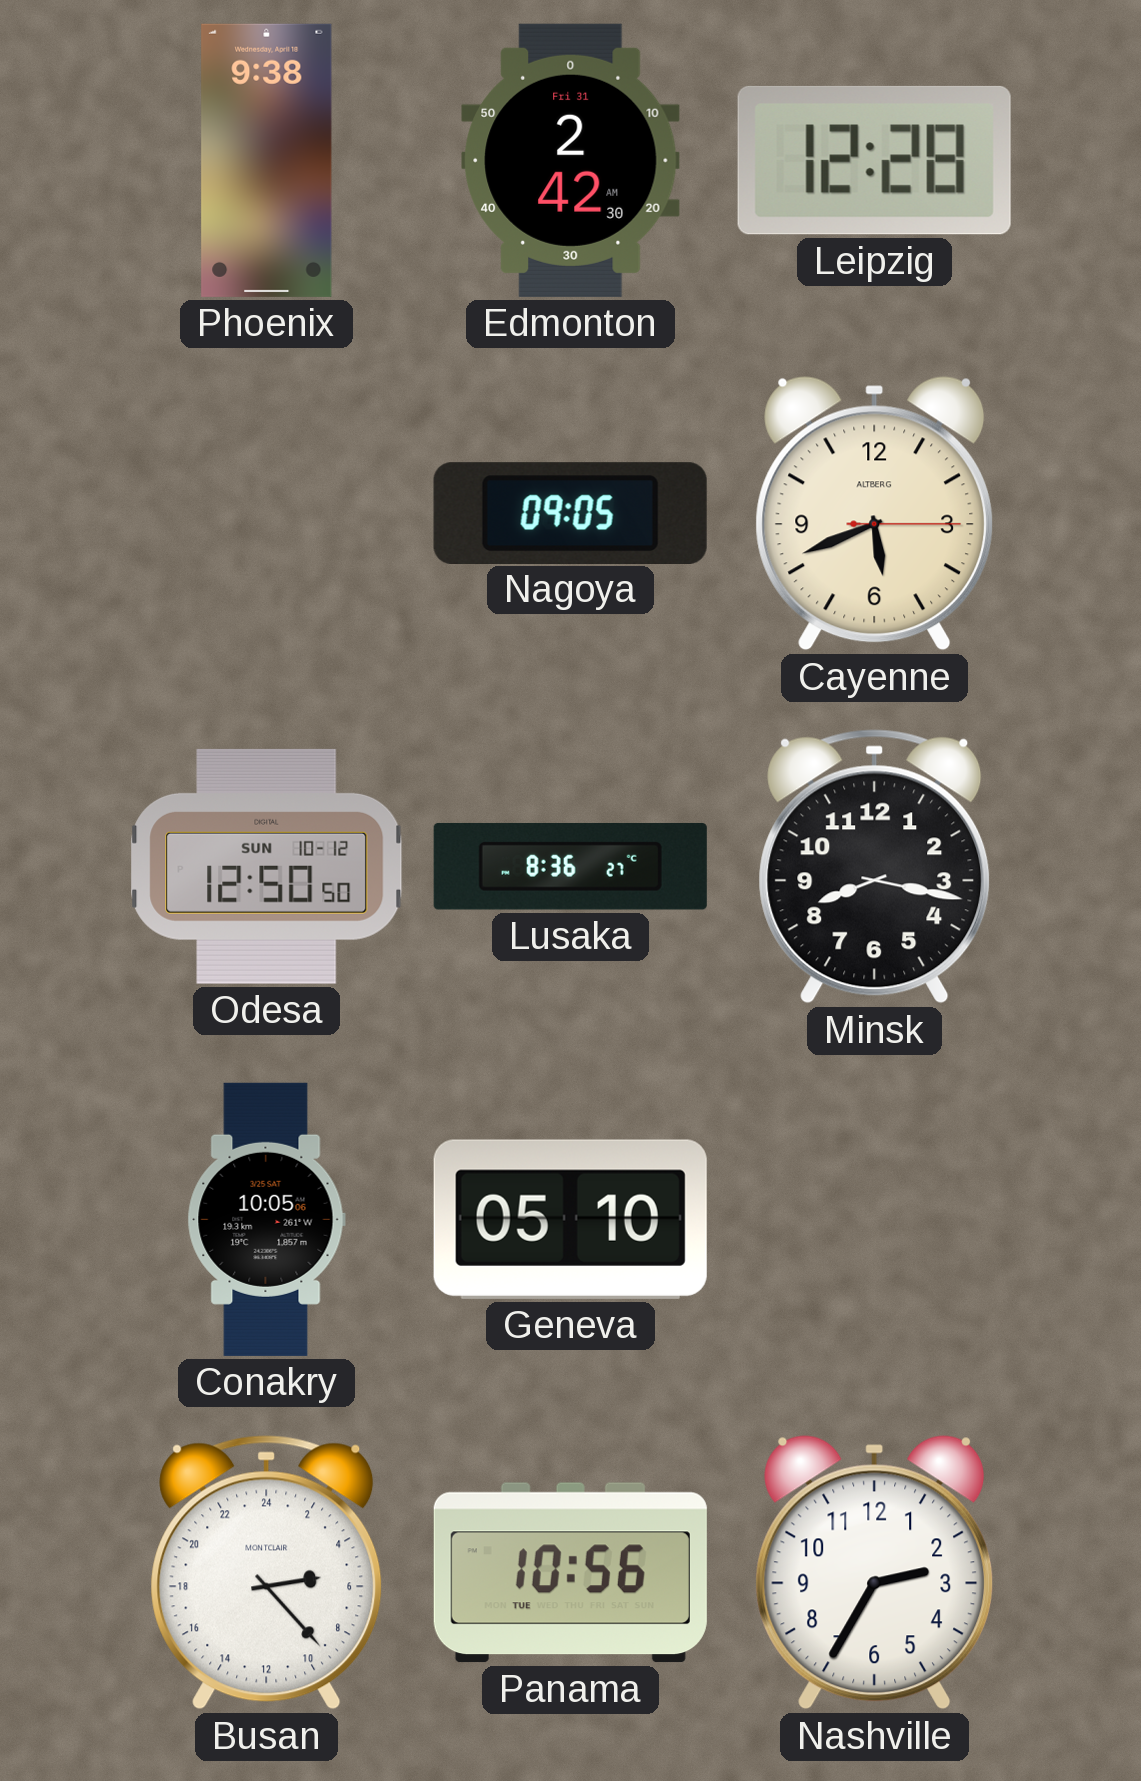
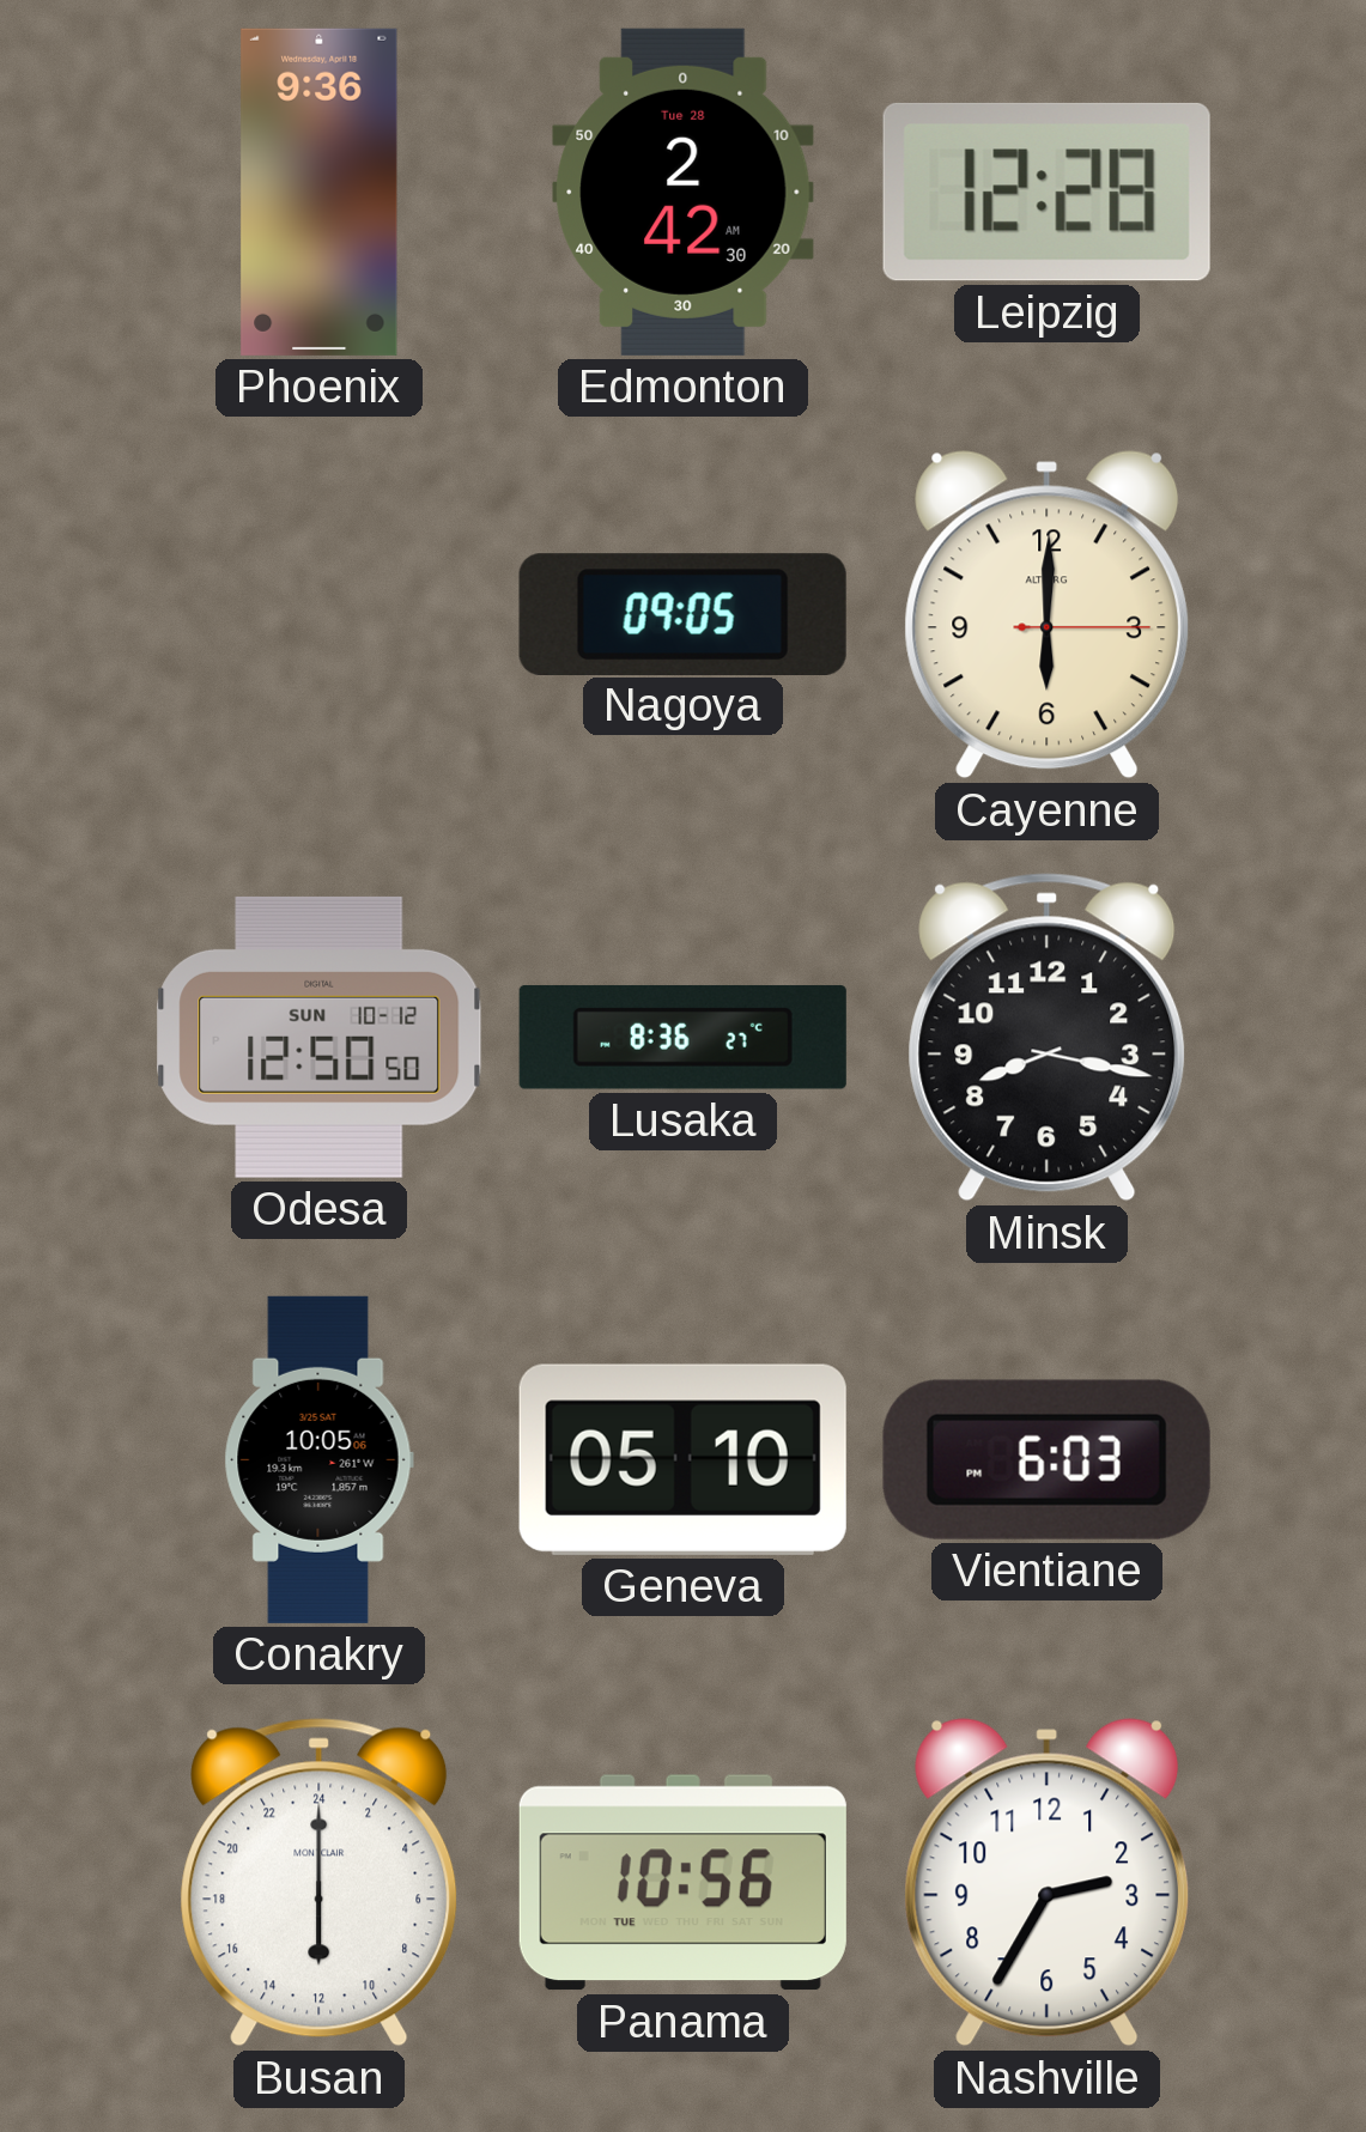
Phoenix: 9:38 -> 9:36 (320, 192)
Edmonton date: Fri 31 -> Tue 28 (684, 192)
Cayenne: 5:41 -> 6:00 (1048, 615)
Vientiane: none -> 6:03 (1046, 1459)
Busan: 5:23 -> 12:00 (320, 1883)
